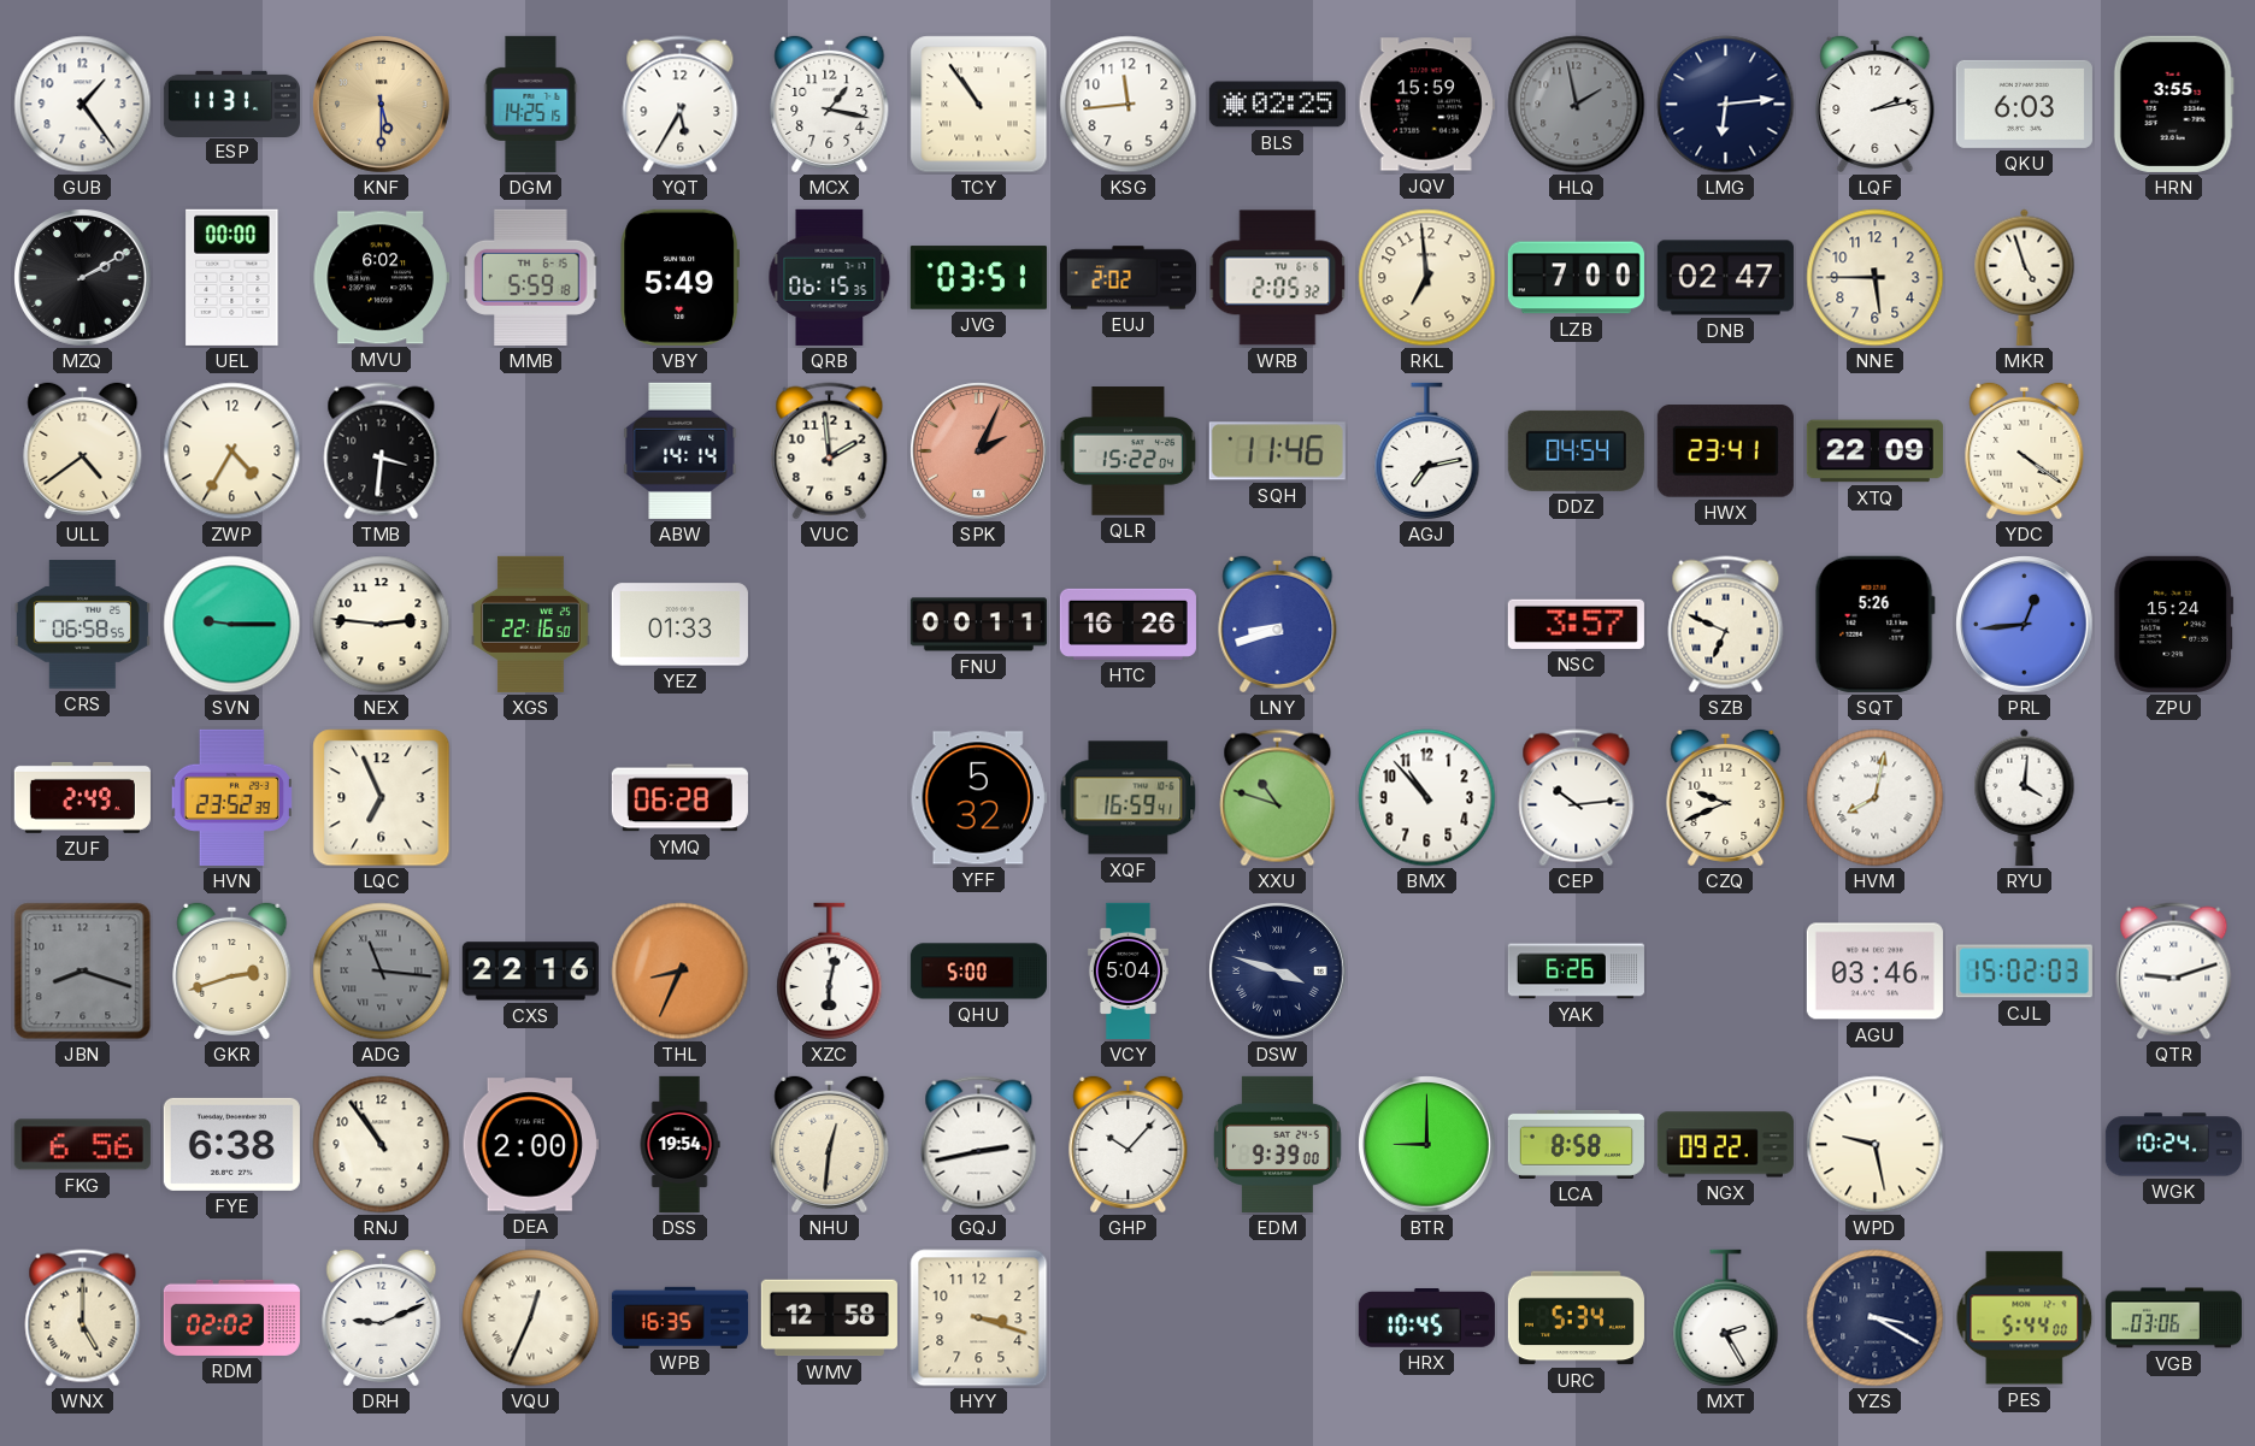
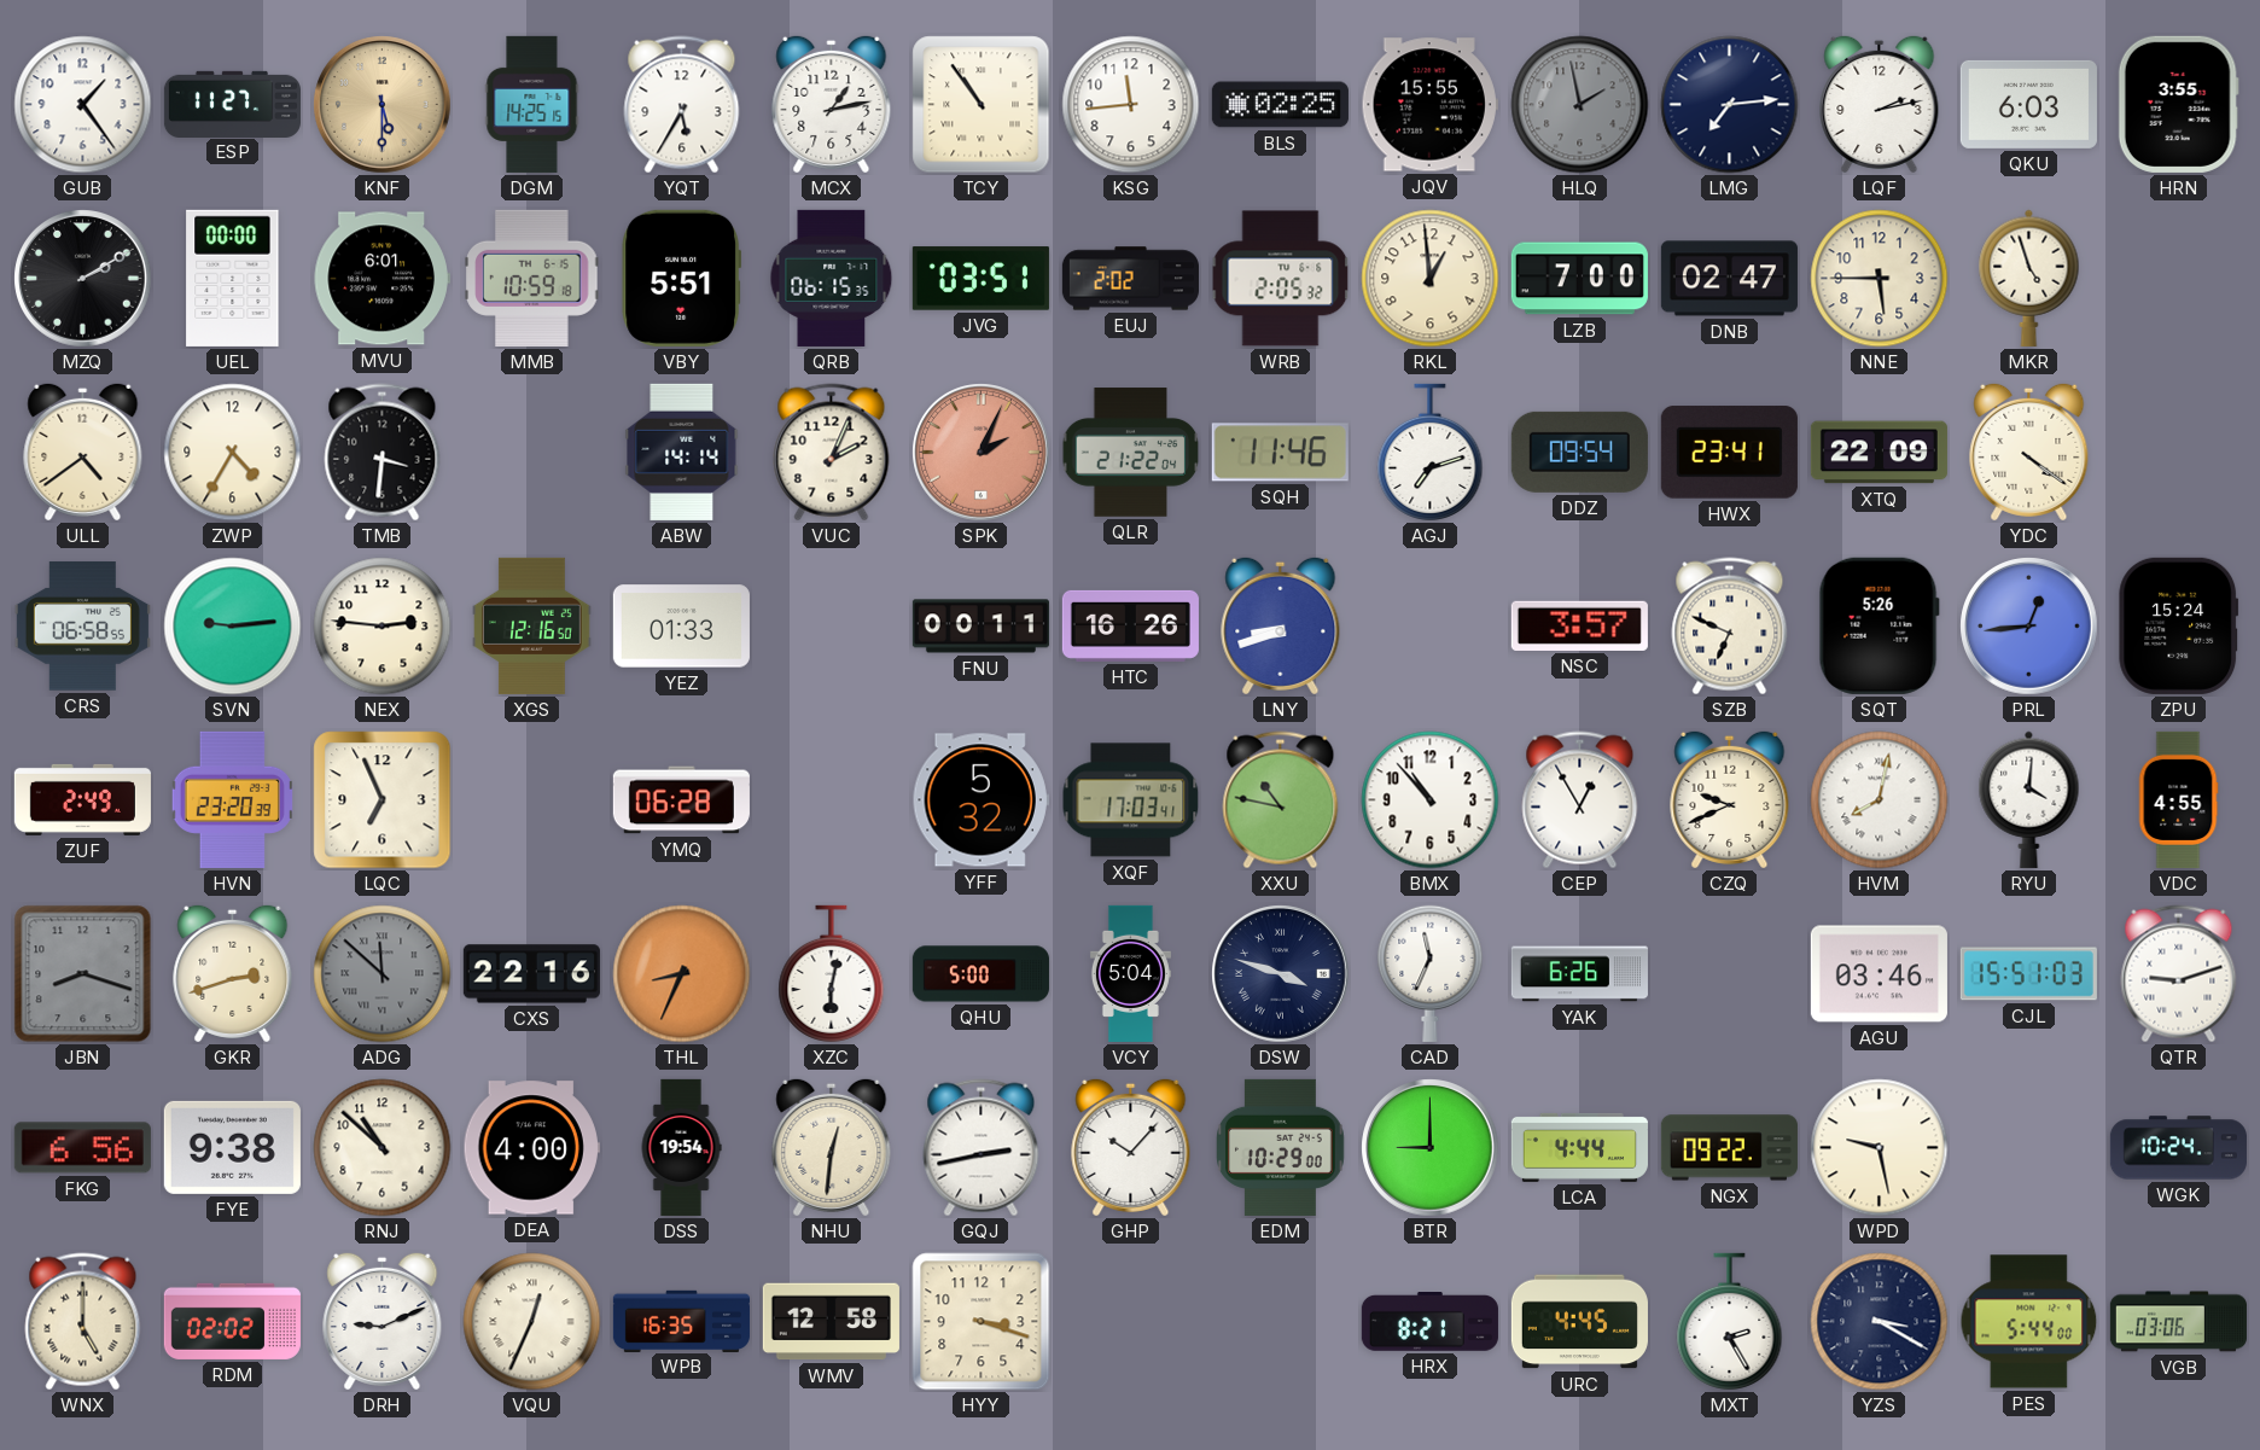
ESP: 11:31 -> 11:27 (232, 104)
MCX: 1:17 -> 1:13 (832, 104)
JQV: 15:59 -> 15:55 (1429, 105)
LMG: 6:14 -> 7:14 (1730, 105)
MVU: 6:02 -> 6:01 (381, 279)
MMB: 5:59 -> 10:59 (532, 278)
VBY: 5:49 -> 5:51 (681, 278)
RKL: 6:59 -> 12:59 (1431, 279)
VUC: 1:59 -> 2:04 (832, 453)
QLR: 15:22 -> 21:22 (1131, 453)
AGJ: 7:13 -> 7:12 (1431, 452)
DDZ: 04:54 -> 09:54 (1579, 452)
SVN: 9:15 -> 9:14 (233, 627)
XGS: 22:16 -> 12:16 (532, 625)
HVN: 23:52 -> 23:20 (232, 799)
XQF: 16:59 -> 17:03 (1131, 800)
XXU: 10:48 -> 10:47 (1281, 800)
CEP: 10:14 -> 12:55 (1580, 800)
VDC: none -> 4:55 (2178, 799)
ADG: 11:16 -> 11:52 (383, 974)
CAD: none -> 11:34 (1431, 973)
CJL: 15:02 -> 15:51 (2028, 974)
FYE: 6:38 -> 9:38 (232, 1147)
RNJ: 10:54 -> 10:52 (383, 1148)
DEA: 2:00 -> 4:00 (531, 1148)
EDM: 9:39 -> 10:29 (1281, 1147)
LCA: 8:58 -> 4:44 (1579, 1147)
HRX: 10:45 -> 8:21 (1429, 1322)
URC: 5:34 -> 4:45 (1579, 1322)
